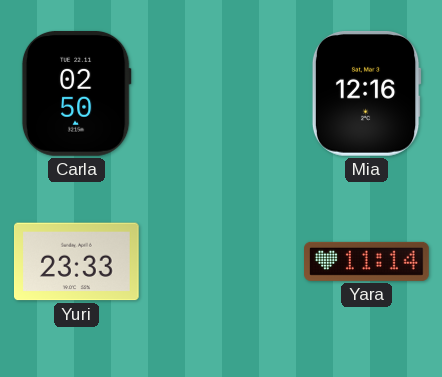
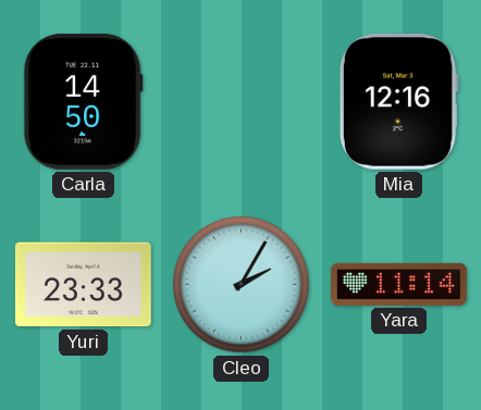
Carla: 02:50 -> 14:50 (83, 101)
Cleo: none -> 2:05 (242, 285)
